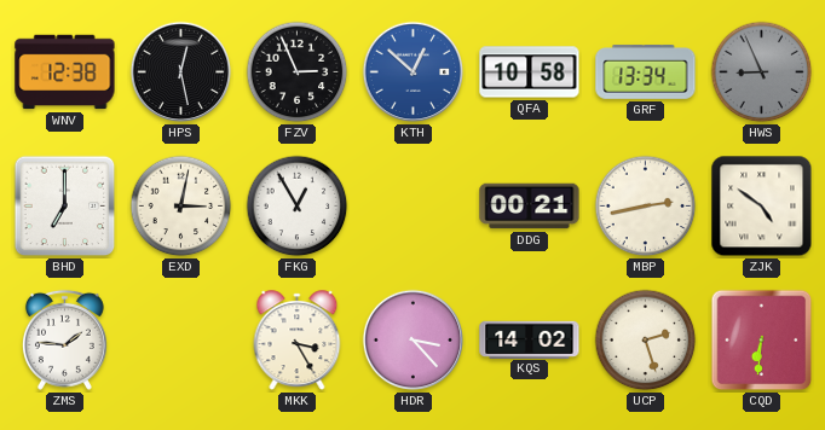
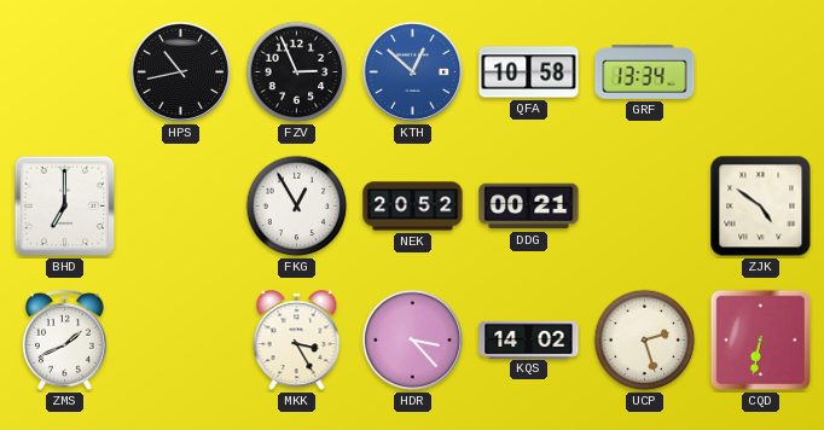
WNV: 12:38 -> none (65, 72)
HPS: 12:28 -> 10:43 (181, 72)
HWS: 8:56 -> none (762, 72)
EXD: 3:02 -> none (181, 207)
NEK: none -> 20:52 (413, 207)
MBP: 2:43 -> none (646, 207)
ZMS: 1:46 -> 1:41 (64, 339)
CQD: 6:31 -> 6:32 (761, 341)
